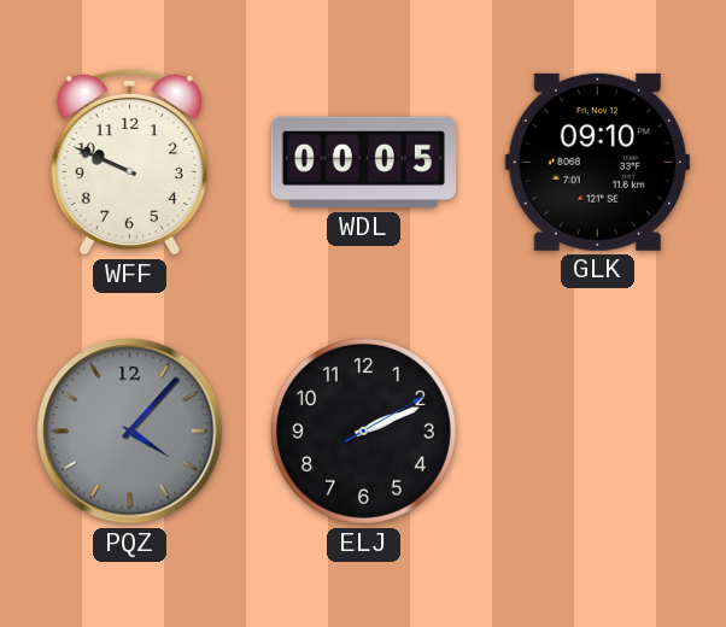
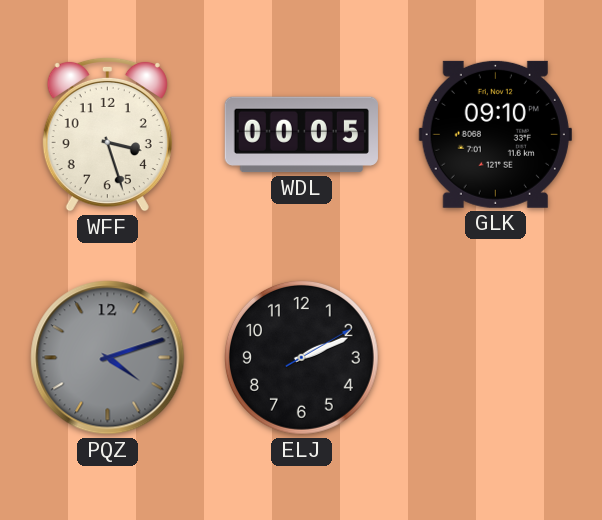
WFF: 9:49 -> 3:27 (107, 134)
PQZ: 4:07 -> 4:12 (108, 358)
